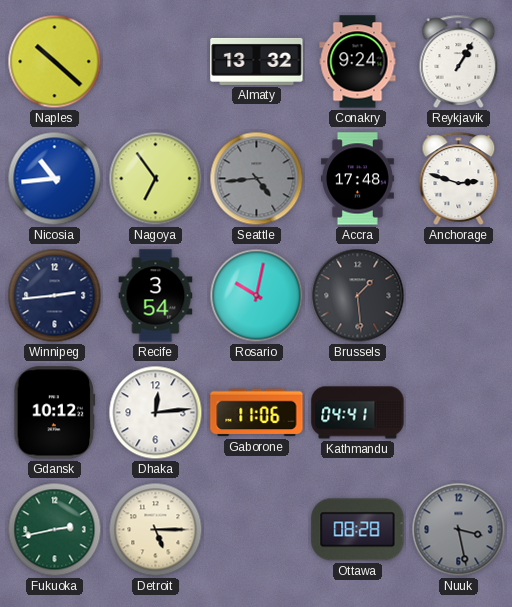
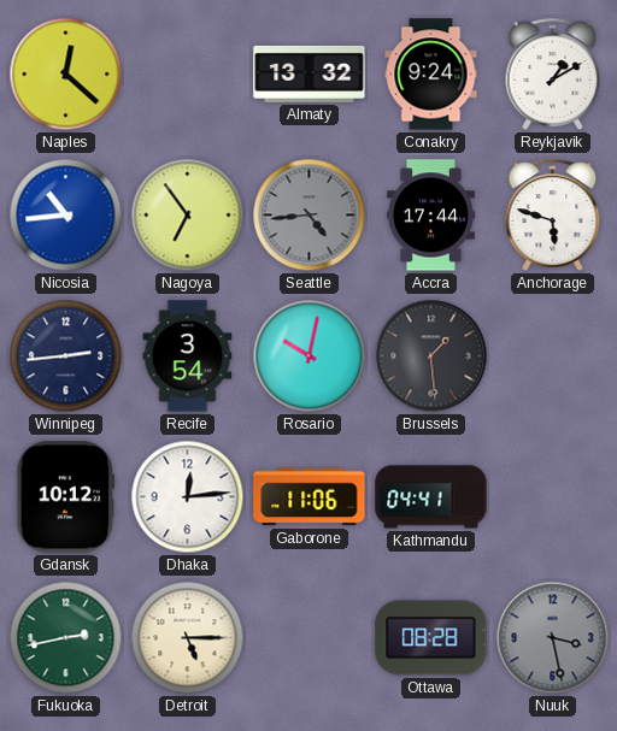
Naples: 10:22 -> 12:22 (66, 75)
Reykjavik: 1:05 -> 1:10 (553, 73)
Accra: 17:48 -> 17:44 (430, 216)
Anchorage: 2:48 -> 5:48 (553, 214)
